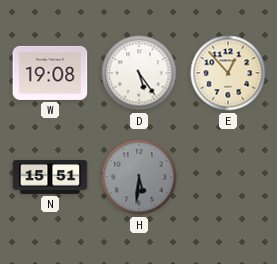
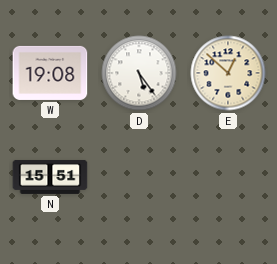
E: 12:53 -> 12:52 (228, 73)
H: 5:31 -> none (139, 177)
